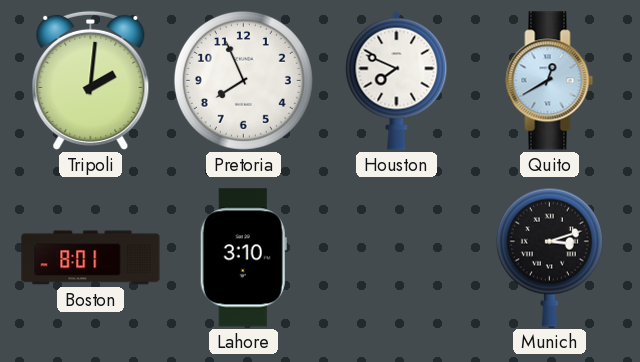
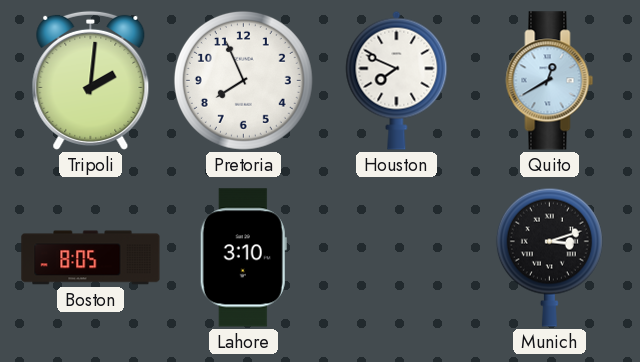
Boston: 8:01 -> 8:05 (91, 258)
